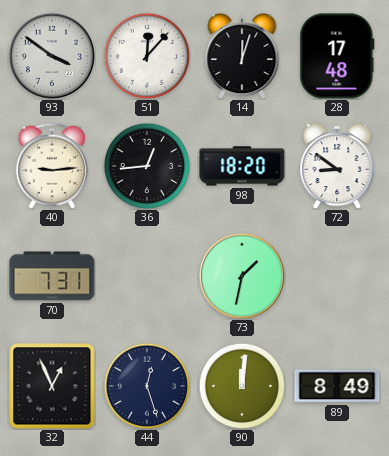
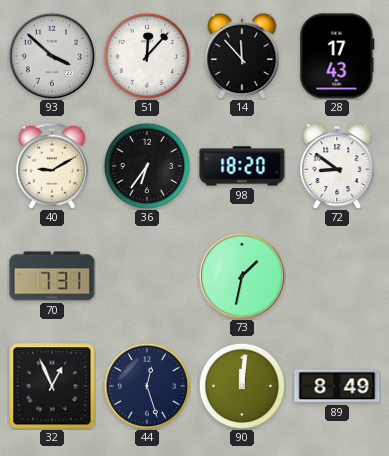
93: 3:51 -> 3:52 (52, 56)
14: 12:03 -> 11:53 (242, 56)
28: 17:48 -> 17:43 (337, 56)
40: 9:14 -> 9:10 (52, 166)
36: 12:44 -> 6:36 (147, 166)
